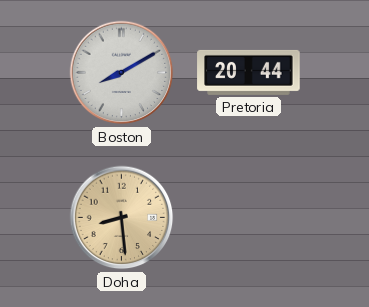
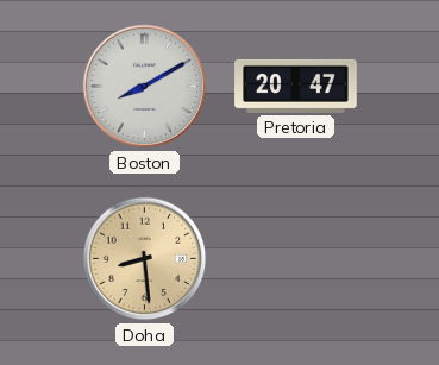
Pretoria: 20:44 -> 20:47 (296, 86)
